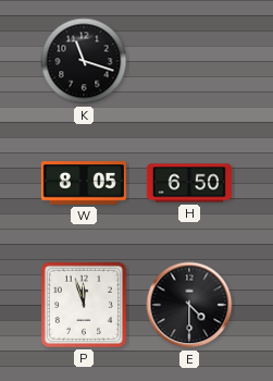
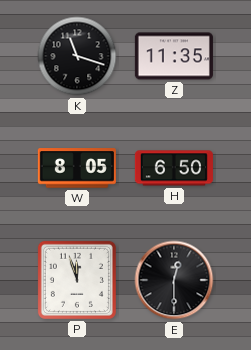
Z: none -> 11:35 (174, 56)
E: 4:30 -> 12:30 (174, 280)
